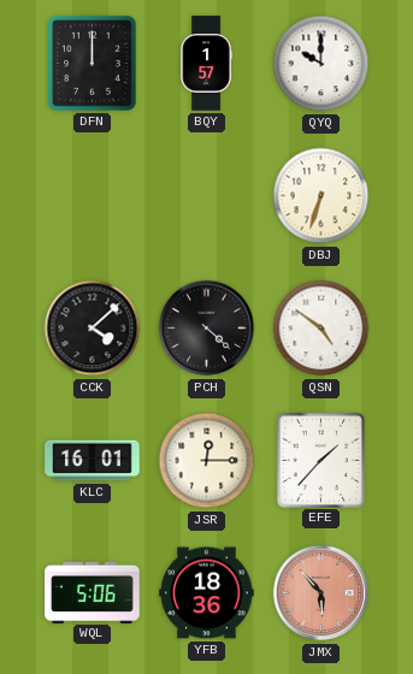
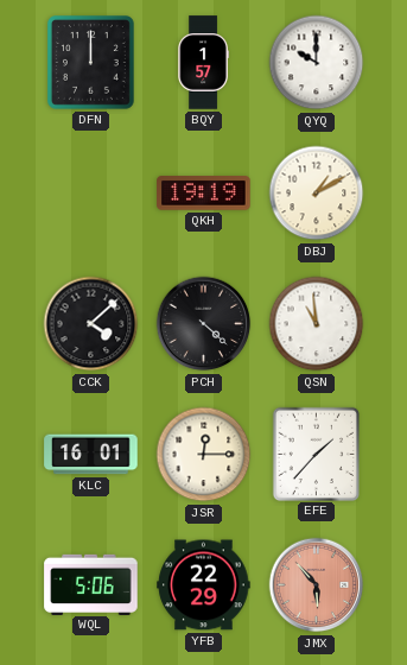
QKH: none -> 19:19 (204, 194)
DBJ: 6:33 -> 1:10 (317, 194)
QSN: 4:51 -> 10:59 (317, 324)
YFB: 18:36 -> 22:29 (204, 585)
